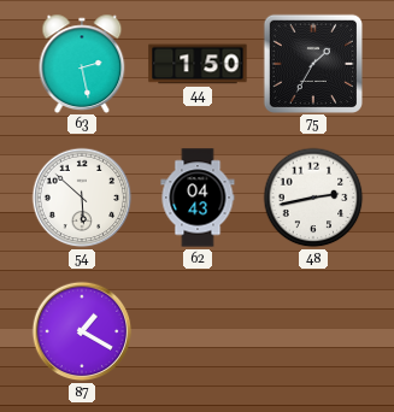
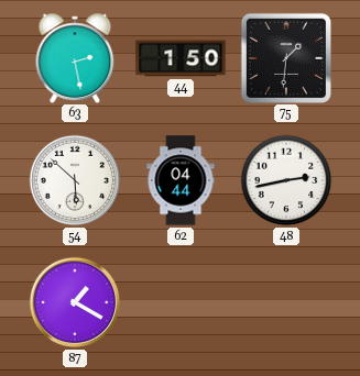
75: 1:35 -> 1:31 (285, 57)
62: 04:43 -> 04:44 (181, 180)
